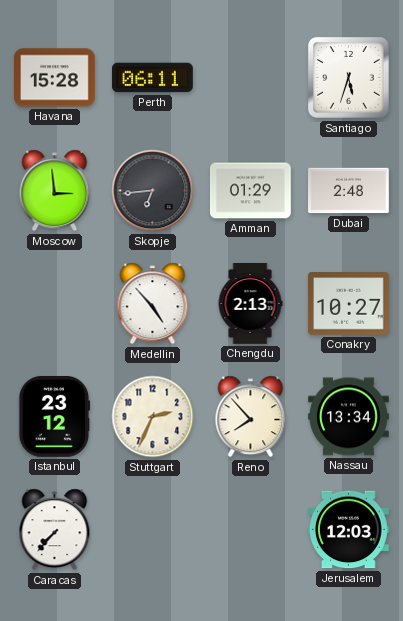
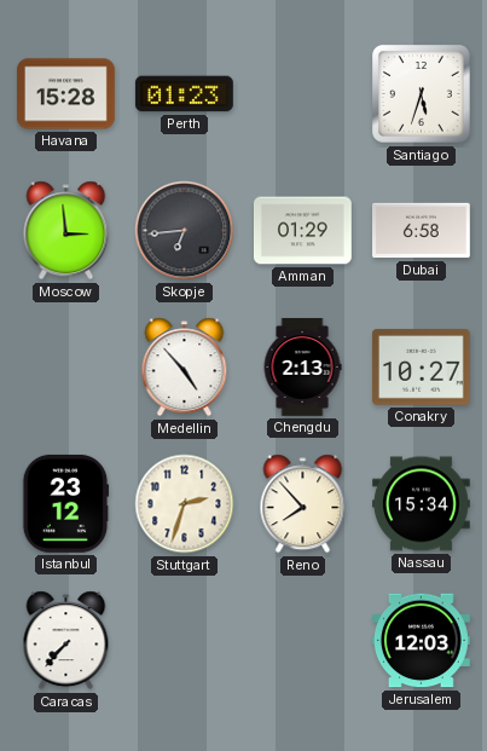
Perth: 06:11 -> 01:23 (184, 94)
Dubai: 2:48 -> 6:58 (422, 231)
Stuttgart: 2:34 -> 2:33 (185, 504)
Nassau: 13:34 -> 15:34 (422, 504)
